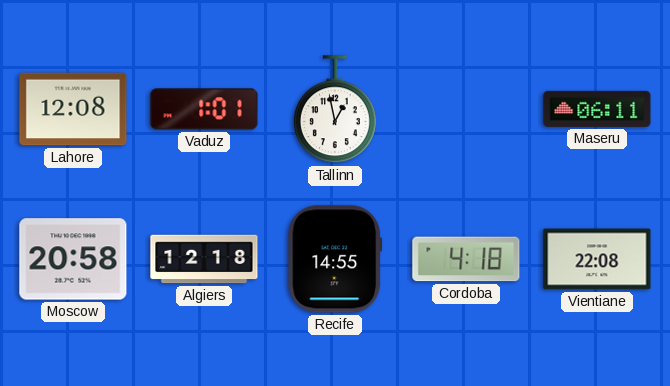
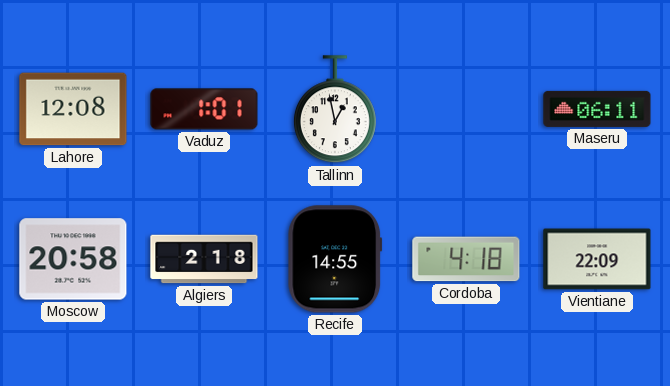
Algiers: 12:18 -> 2:18 (204, 259)
Vientiane: 22:08 -> 22:09 (597, 259)
